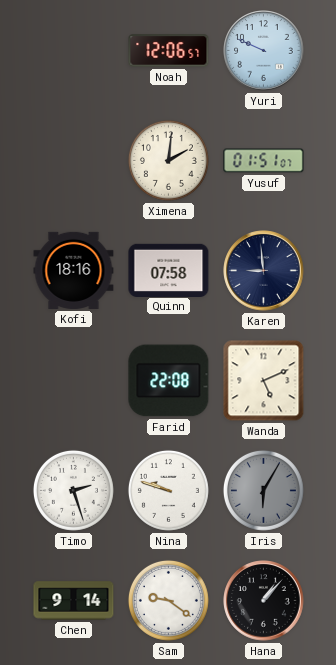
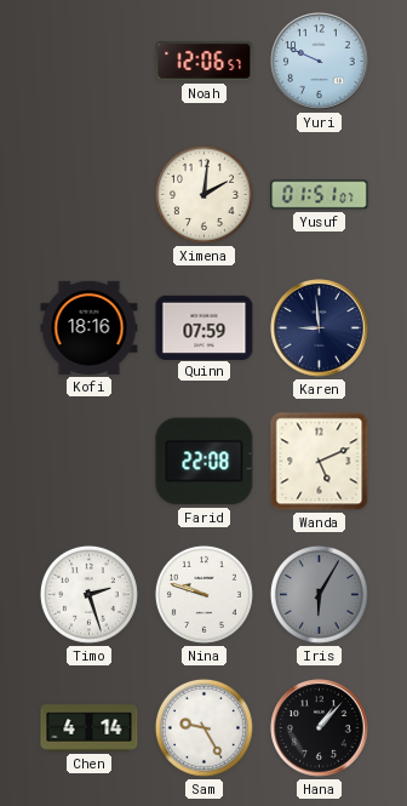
Quinn: 07:58 -> 07:59 (205, 327)
Chen: 9:14 -> 4:14 (90, 728)
Sam: 9:21 -> 9:25 (203, 727)
